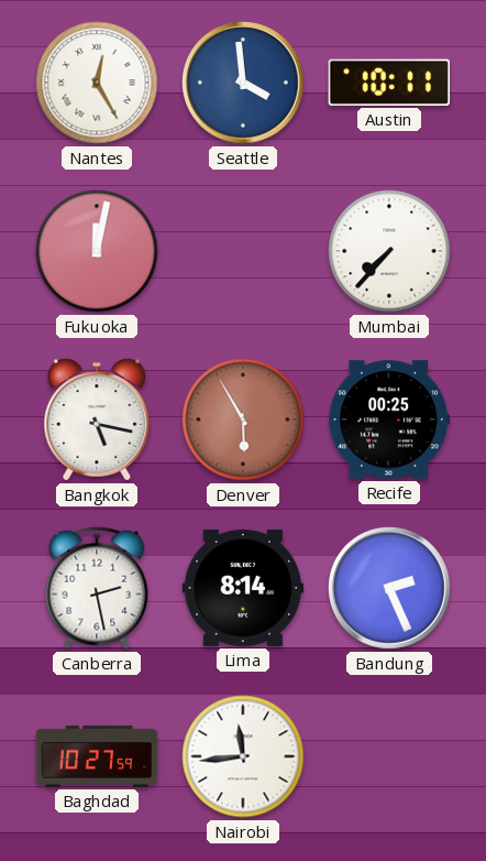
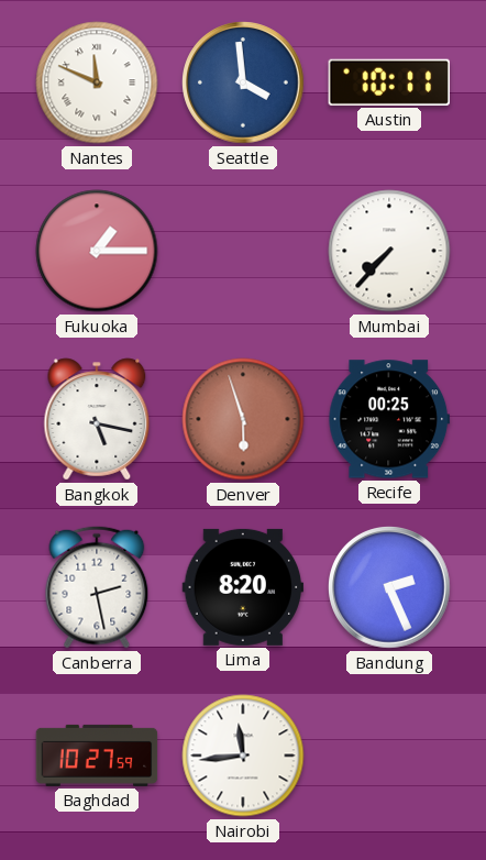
Nantes: 12:25 -> 11:49 (97, 82)
Fukuoka: 12:02 -> 1:15 (97, 251)
Denver: 5:55 -> 5:57 (243, 419)
Lima: 8:14 -> 8:20 (243, 587)
